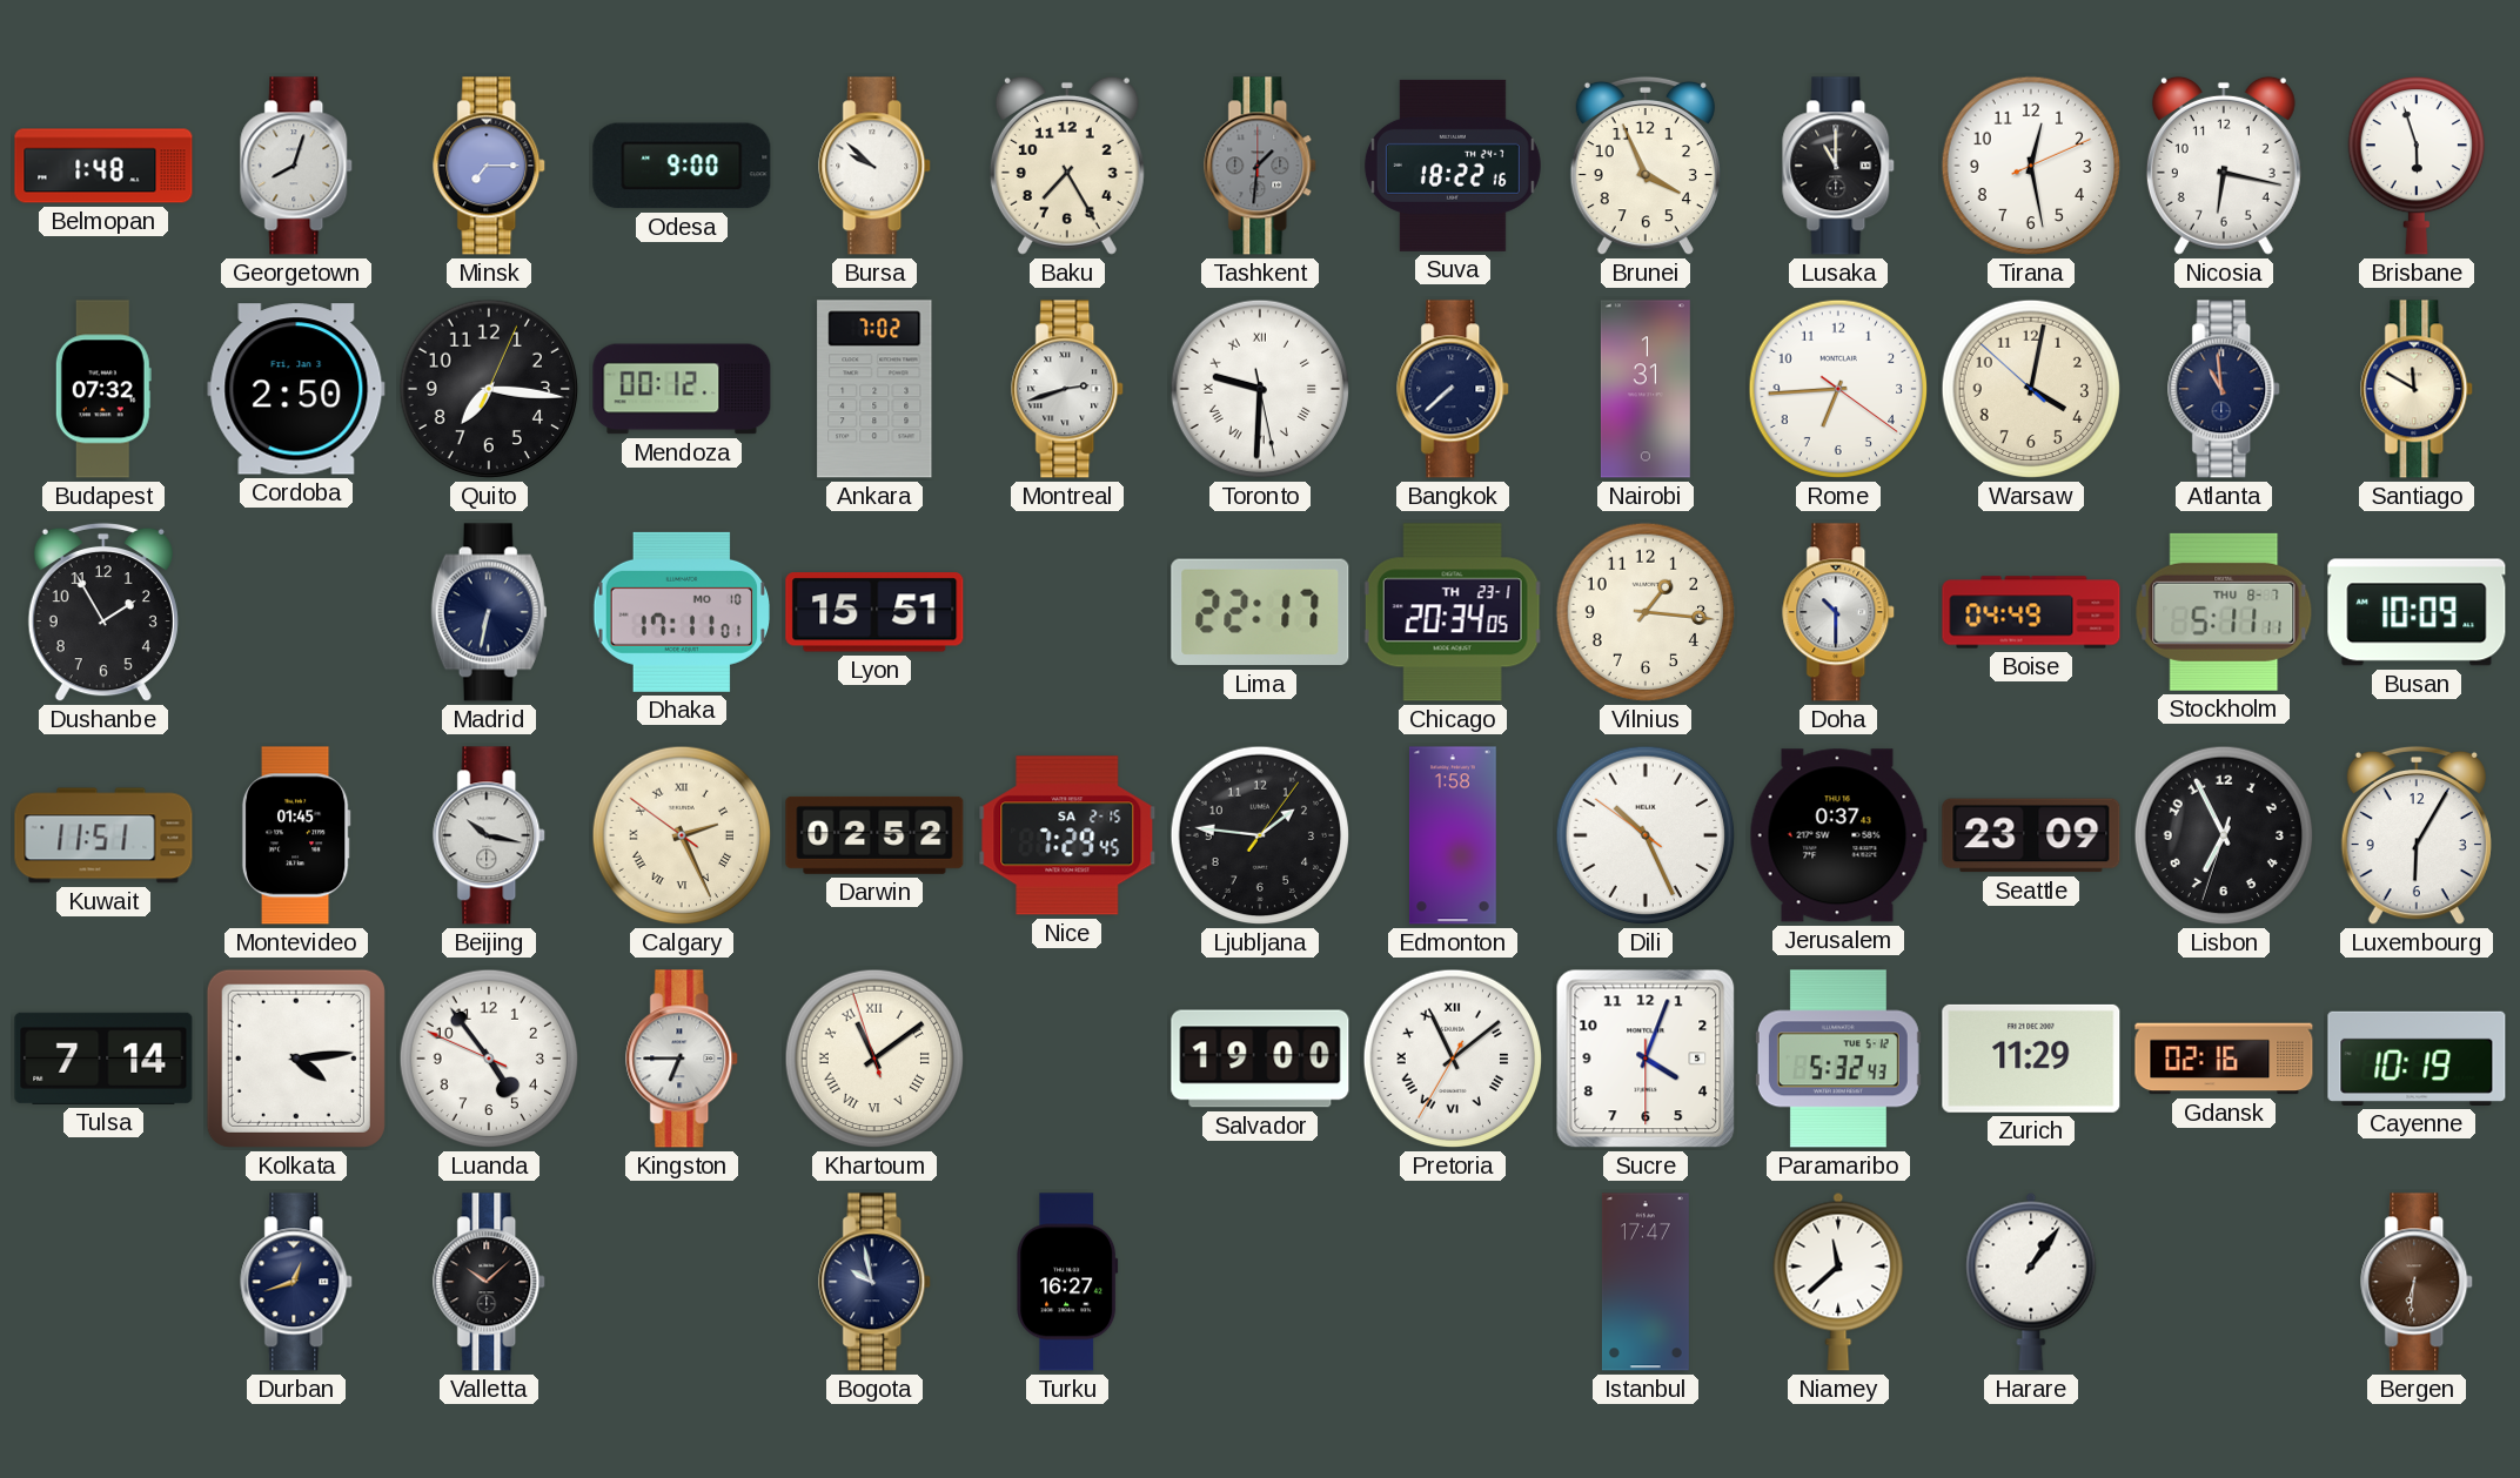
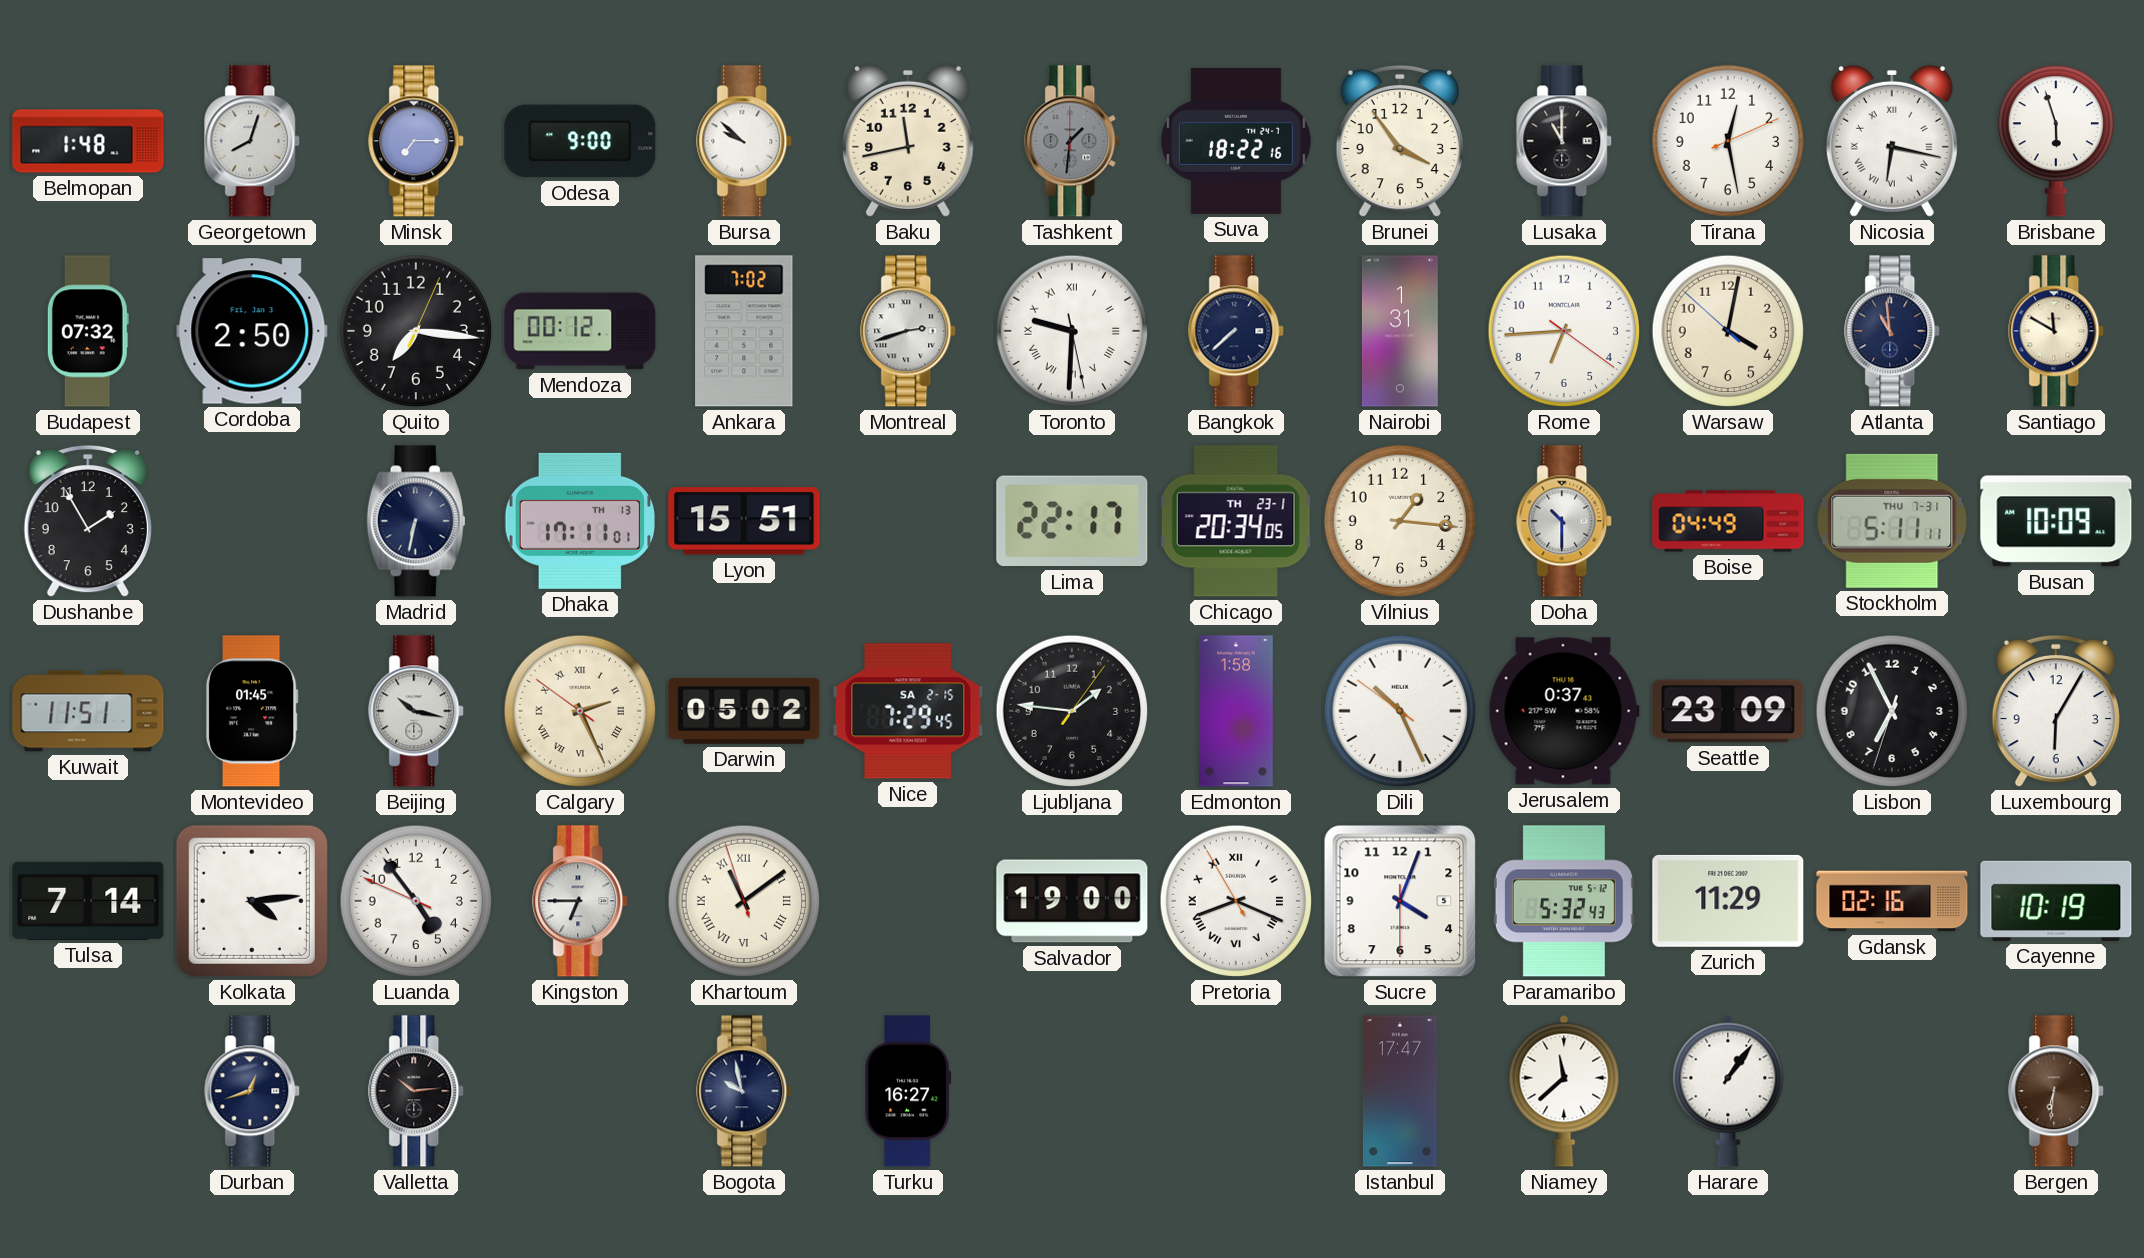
Baku: 7:25 -> 11:43 (908, 141)
Brunei: 3:56 -> 3:54 (1400, 141)
Nicosia numerals: Arabic -> Roman (1892, 141)
Dhaka date: MO 10 -> TH 13 (580, 521)
Stockholm date: THU 8-7 -> THU 7-31 (1892, 521)
Darwin: 02:52 -> 05:02 (744, 711)
Pretoria: 11:08 -> 8:18 (1236, 901)
Valletta: 10:08 -> 10:14 (417, 1091)
